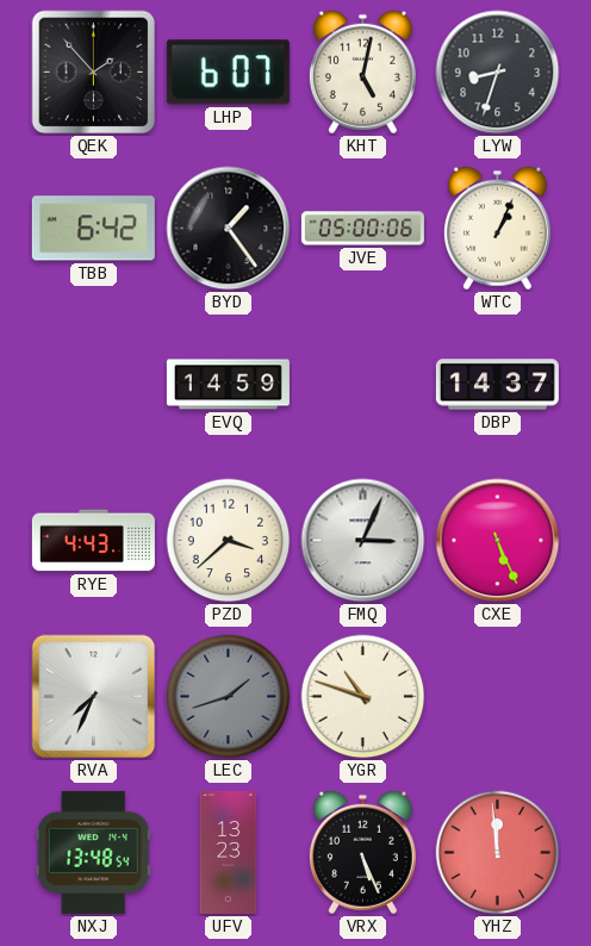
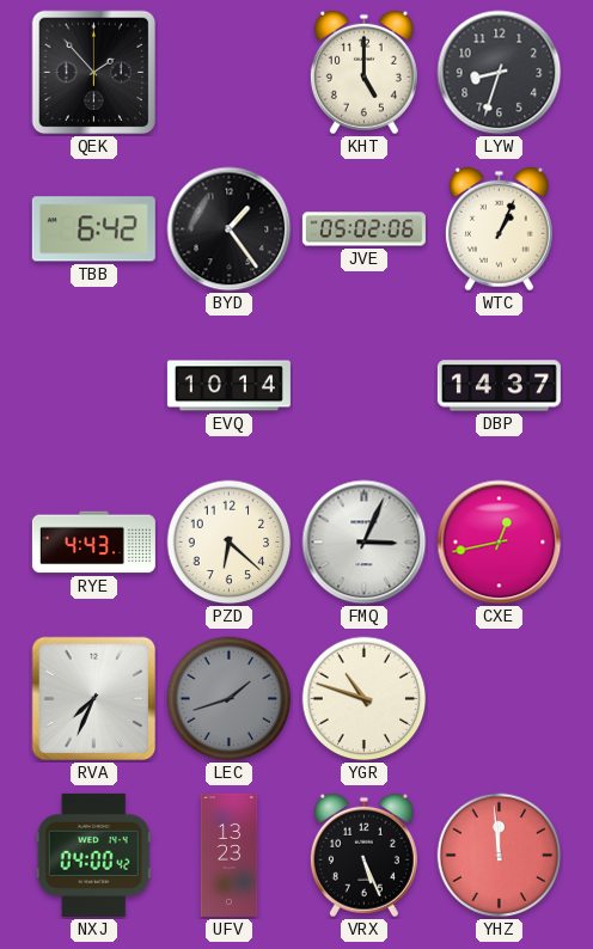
LHP: 6:07 -> none (228, 73)
KHT: 5:02 -> 5:00 (363, 73)
JVE: 05:00 -> 05:02 (363, 229)
EVQ: 14:59 -> 10:14 (228, 386)
PZD: 3:38 -> 6:22 (230, 543)
CXE: 5:26 -> 12:43 (500, 543)
NXJ: 13:48 -> 04:00 (93, 855)
